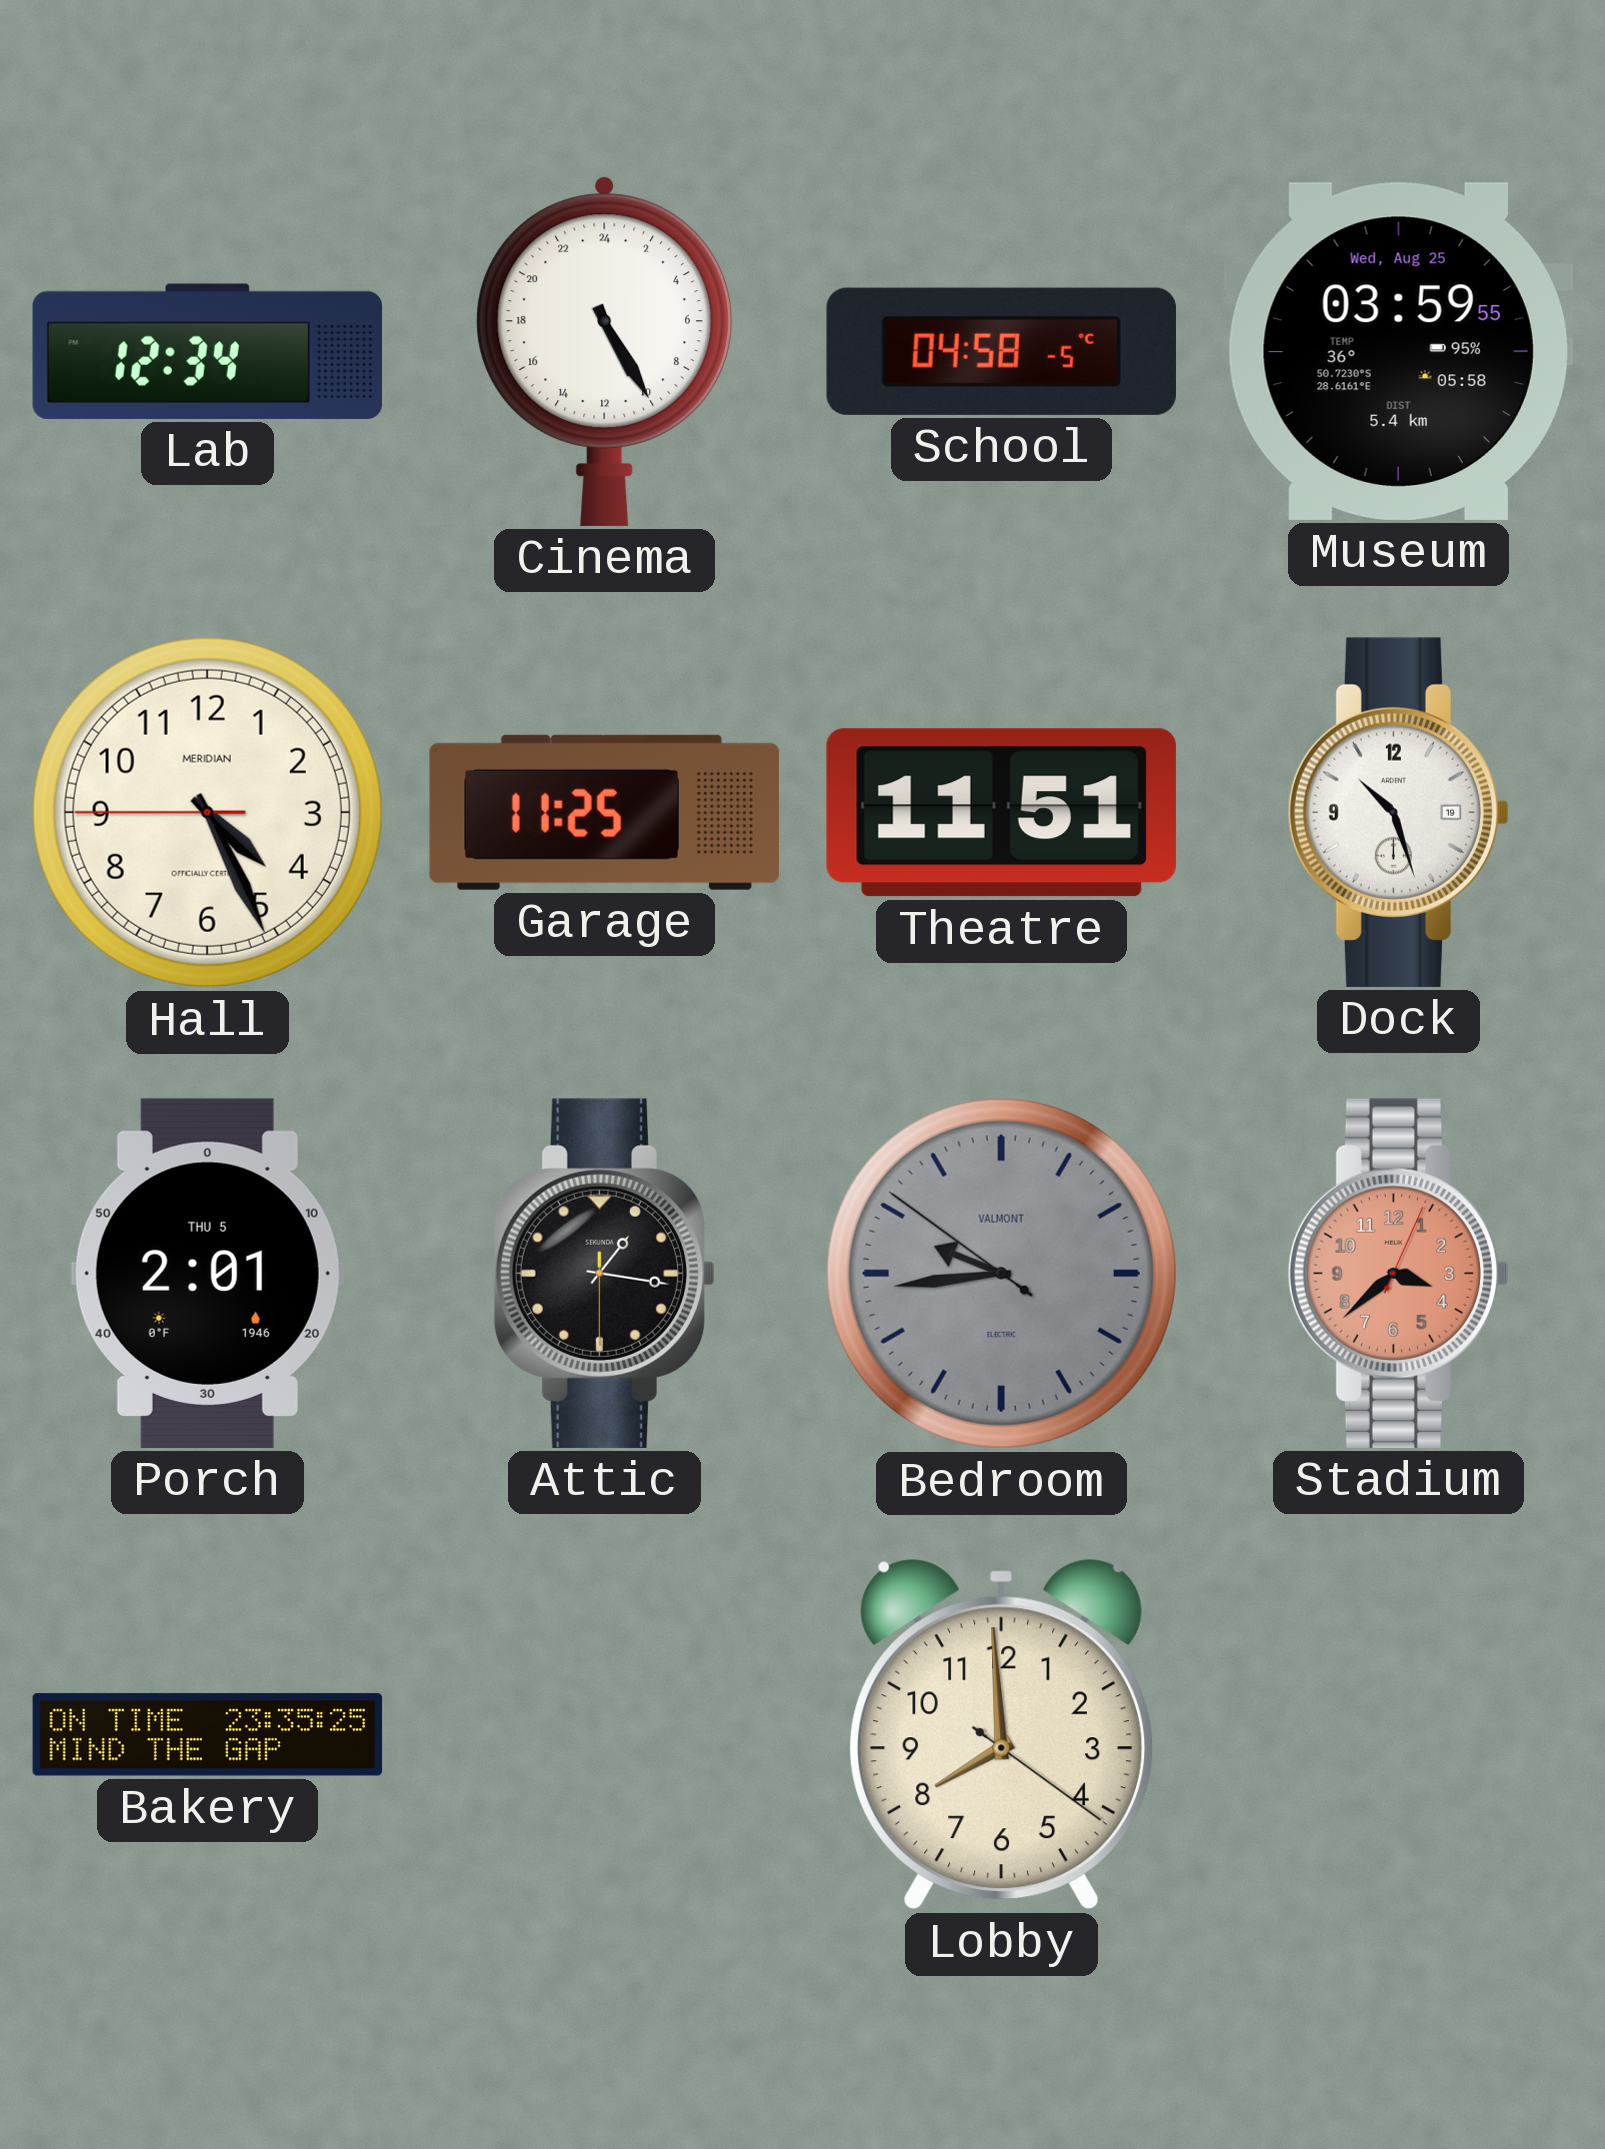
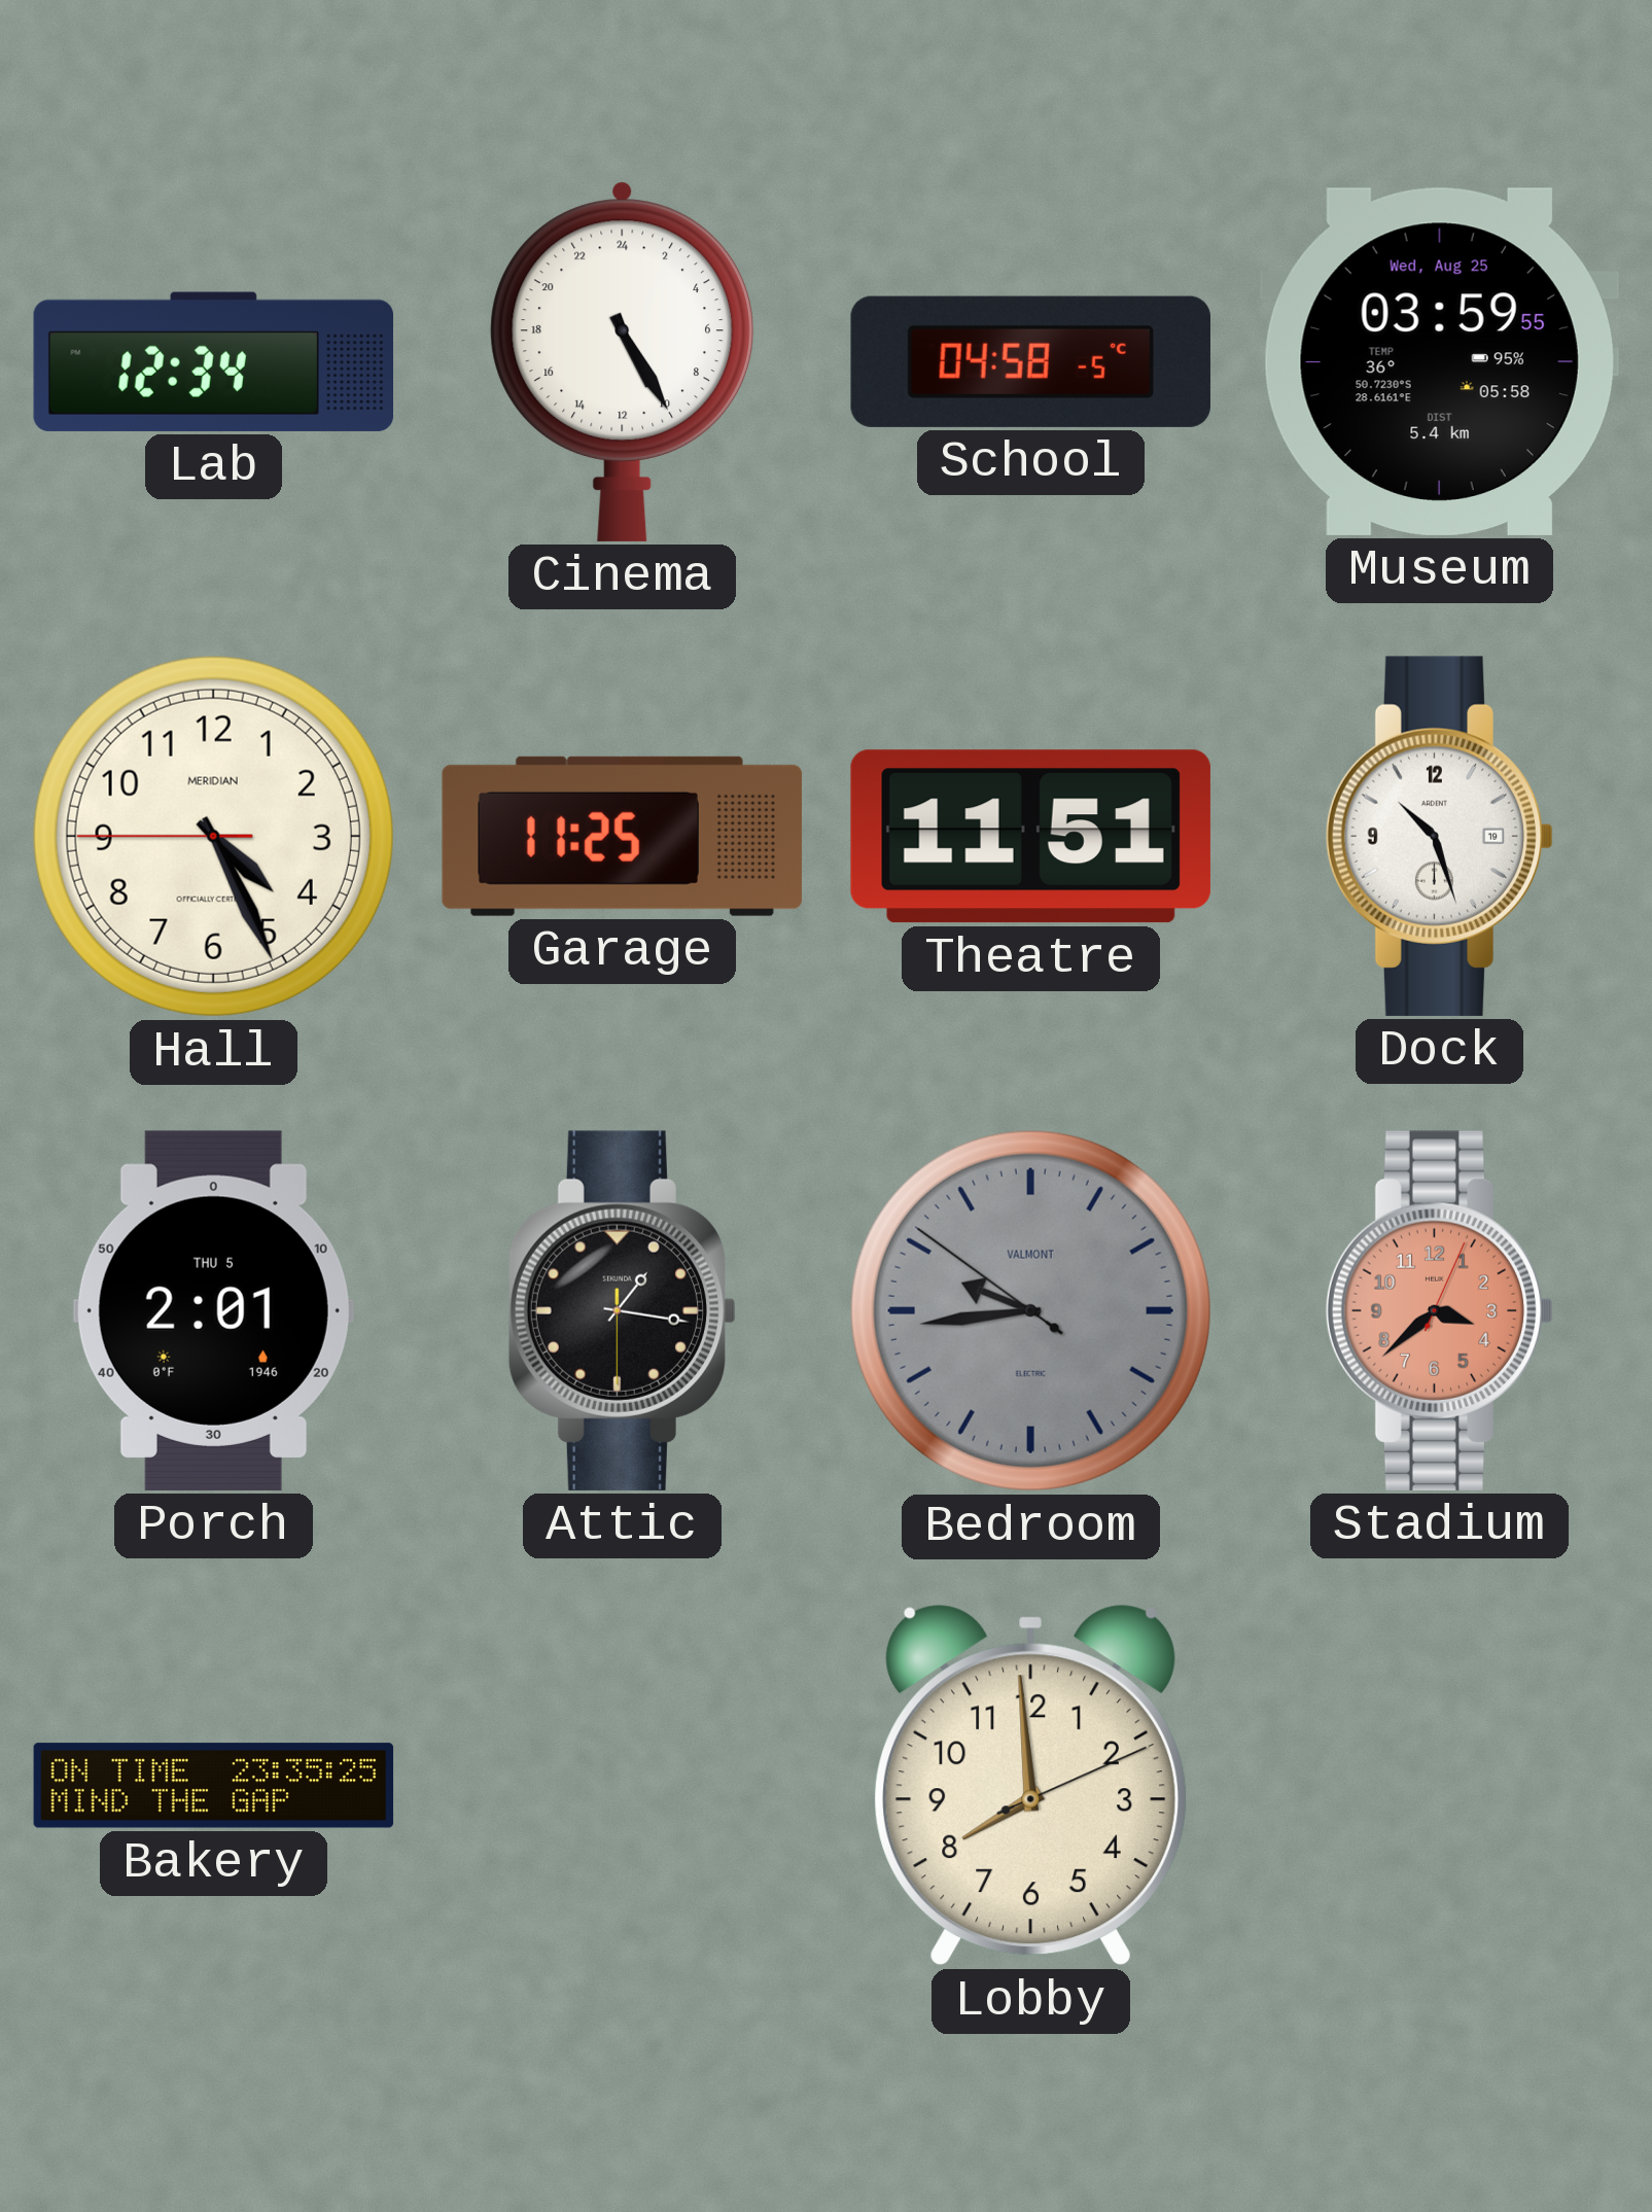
Lobby: 7:59:21 -> 7:59:11 (1030, 1785)
